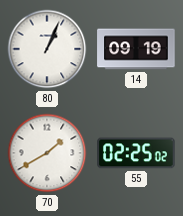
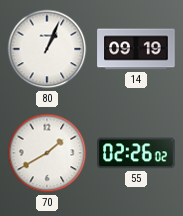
55: 02:25 -> 02:26 (136, 153)
